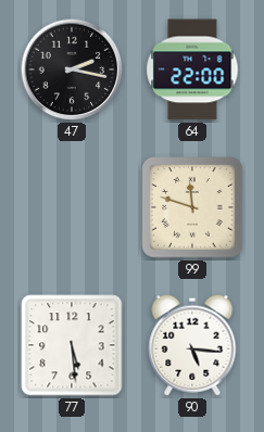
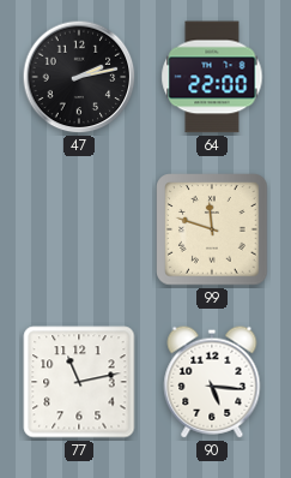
47: 2:17 -> 2:13 (79, 77)
77: 5:29 -> 11:13 (79, 382)
